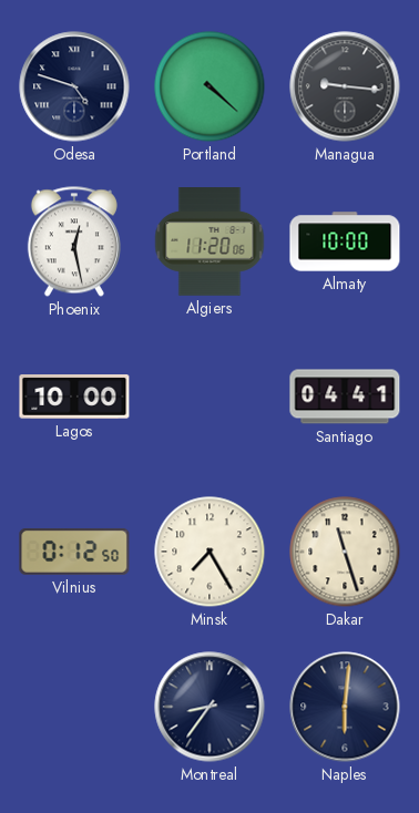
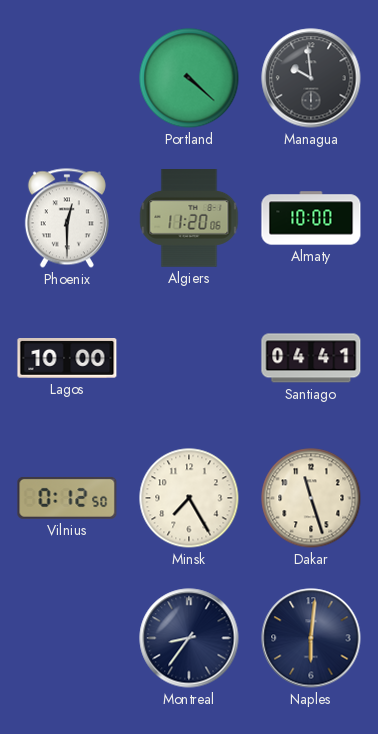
Odesa: 4:48 -> none (74, 86)
Managua: 9:16 -> 9:59 (311, 78)
Phoenix: 12:28 -> 12:30 (67, 218)
